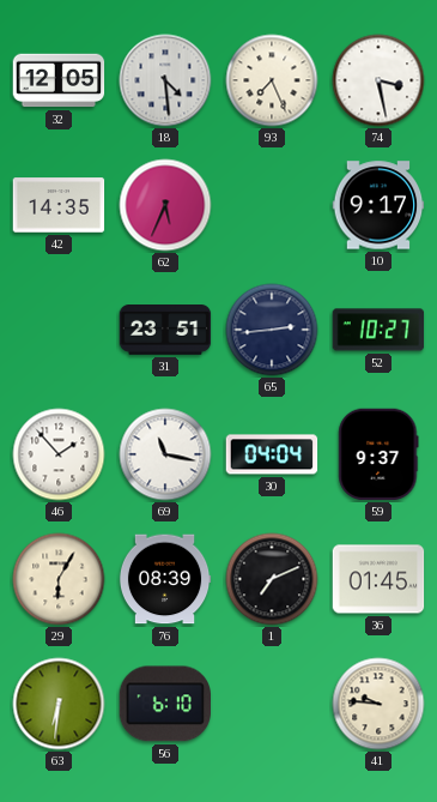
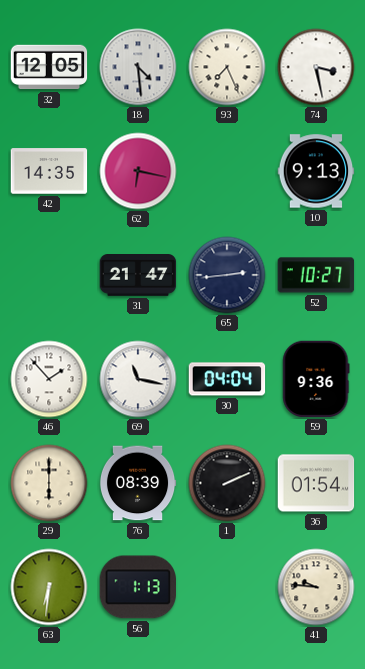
62: 5:34 -> 6:17 (138, 171)
10: 9:17 -> 9:13 (316, 171)
31: 23:51 -> 21:47 (138, 276)
59: 9:37 -> 9:36 (316, 379)
29: 6:05 -> 6:00 (49, 483)
1: 7:11 -> 2:11 (227, 483)
36: 01:45 -> 01:54 (316, 483)
56: 6:10 -> 1:13 (138, 587)
